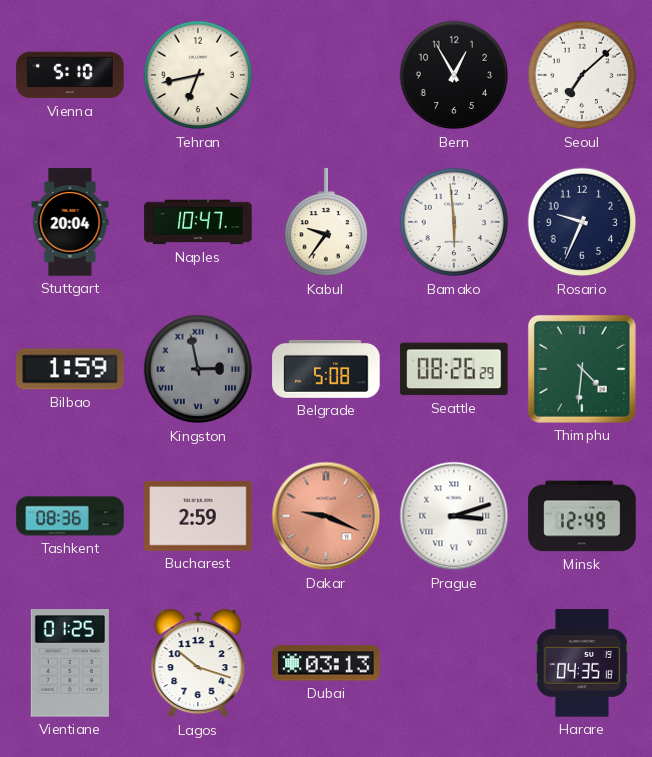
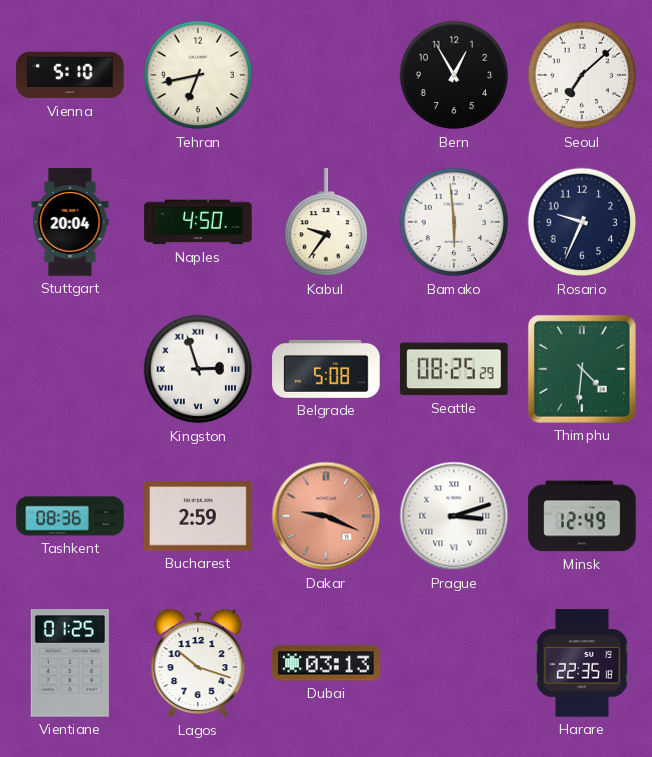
Naples: 10:47 -> 4:50 (198, 222)
Bilbao: 1:59 -> none (70, 369)
Kingston: 2:58 -> 2:57 (198, 369)
Kingston dial: grey -> white (198, 369)
Seattle: 08:26 -> 08:25 (454, 369)
Harare: 04:35 -> 22:35 (582, 663)
